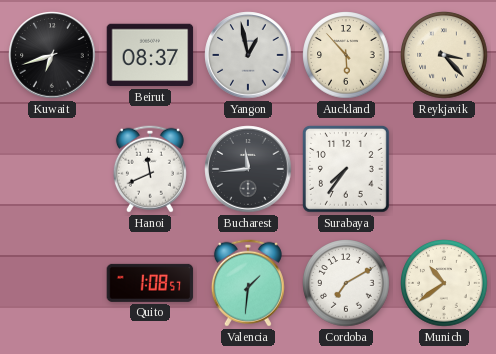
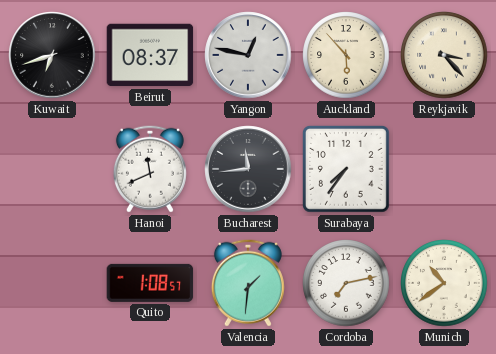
Yangon: 12:58 -> 12:47 (248, 55)
Cordoba: 7:10 -> 7:13 (346, 283)
